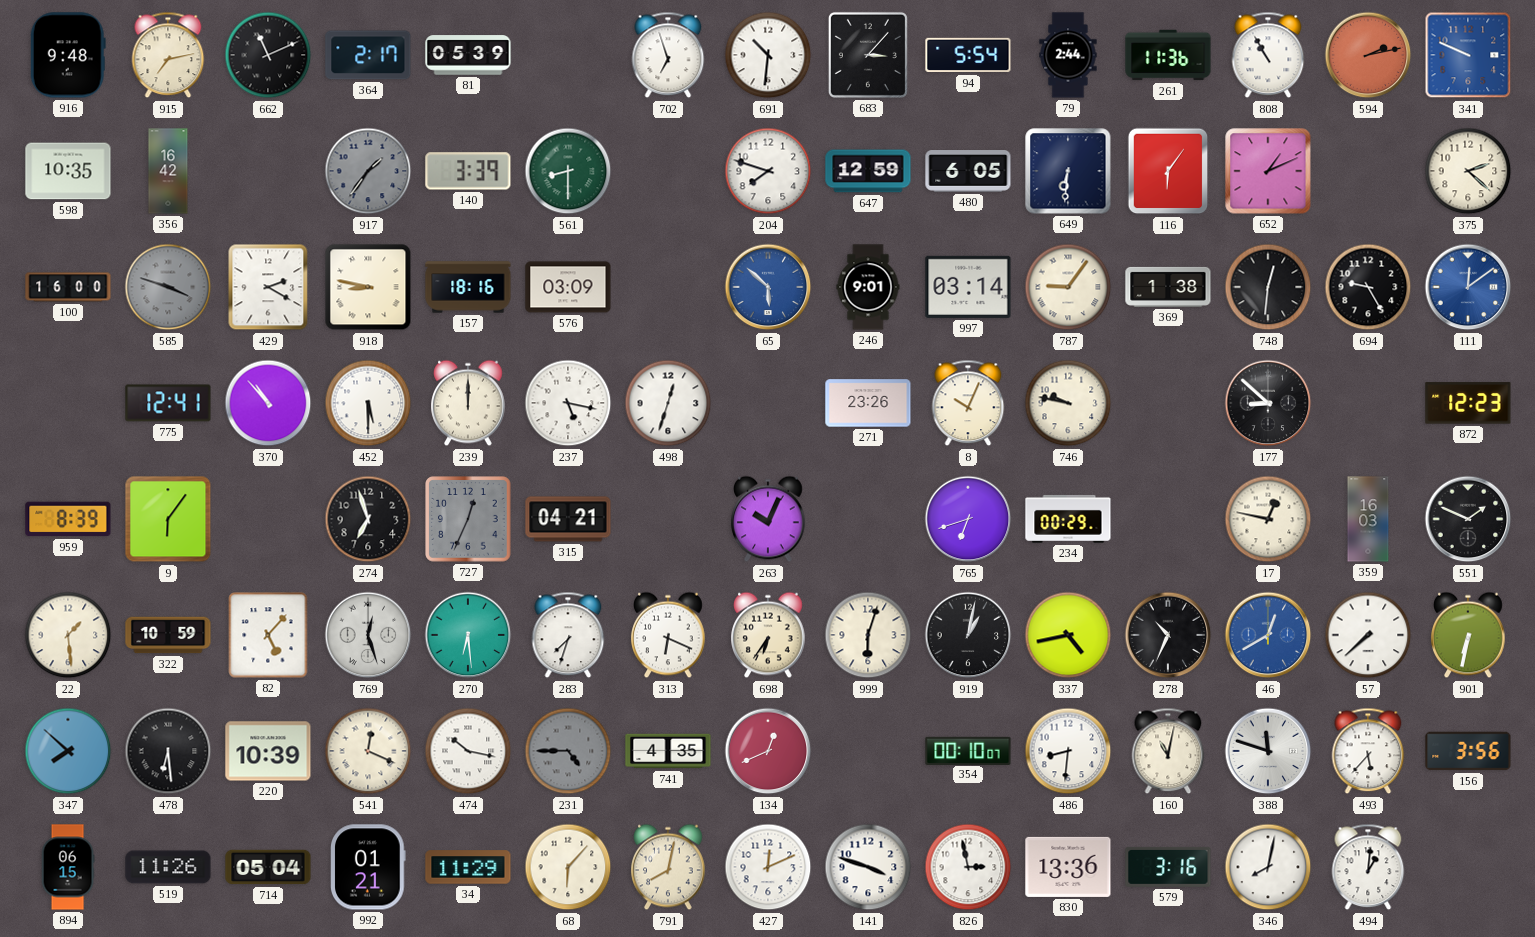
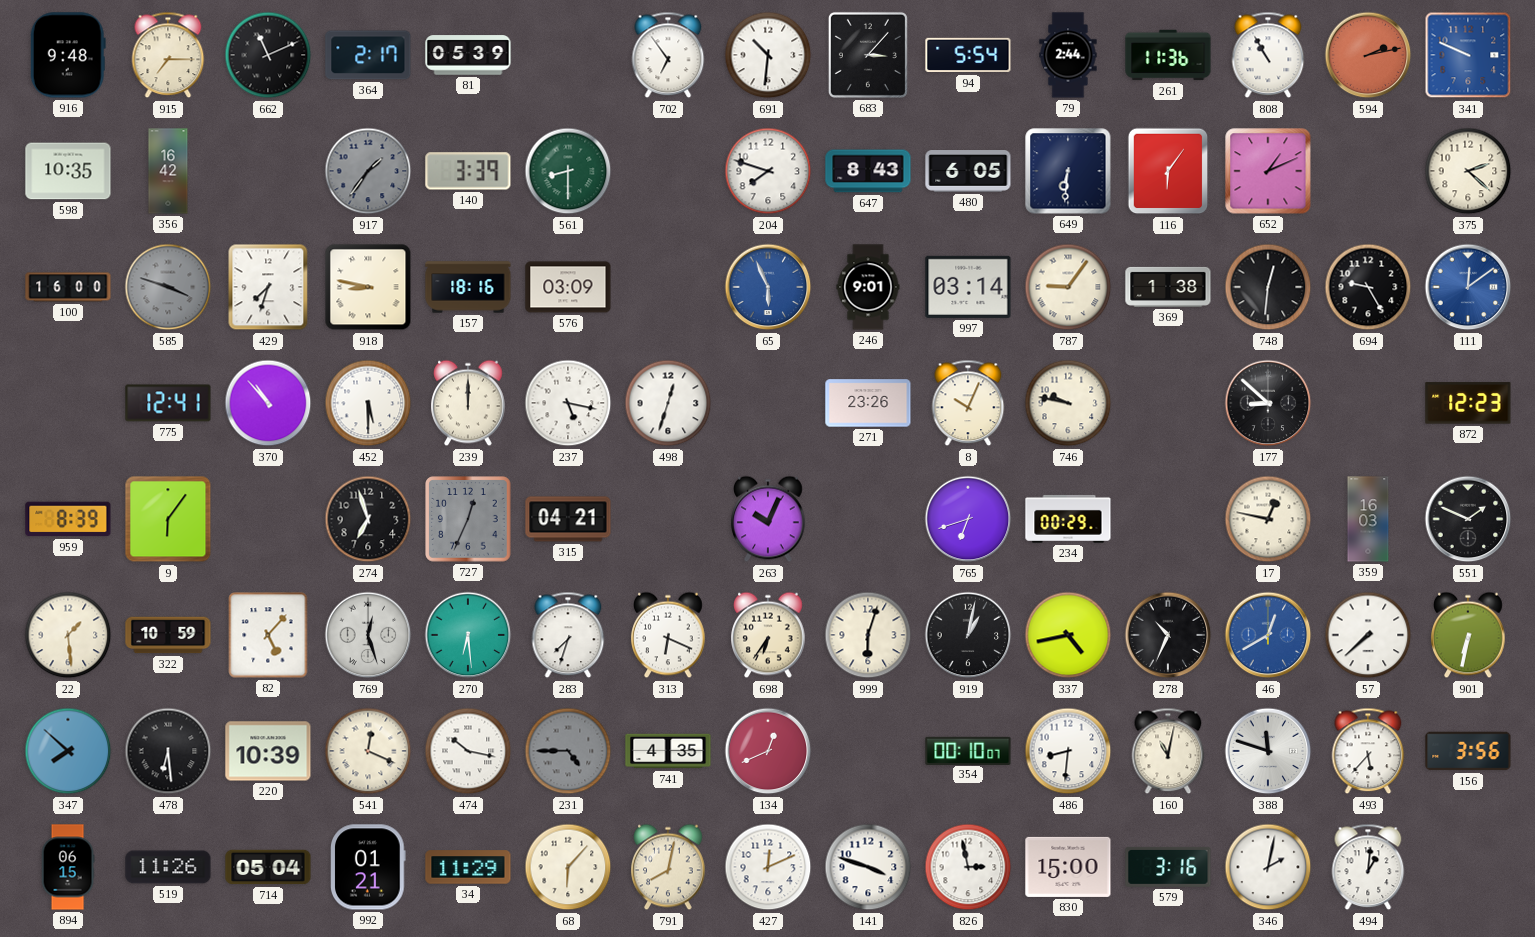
915: 7:13 -> 7:15 (168, 55)
702: 6:57 -> 6:54 (668, 55)
647: 12:59 -> 8:43 (868, 171)
429: 2:20 -> 7:33 (268, 287)
65: 5:52 -> 5:56 (768, 287)
830: 13:36 -> 15:00 (1068, 867)
346: 8:02 -> 2:02 (1268, 867)
